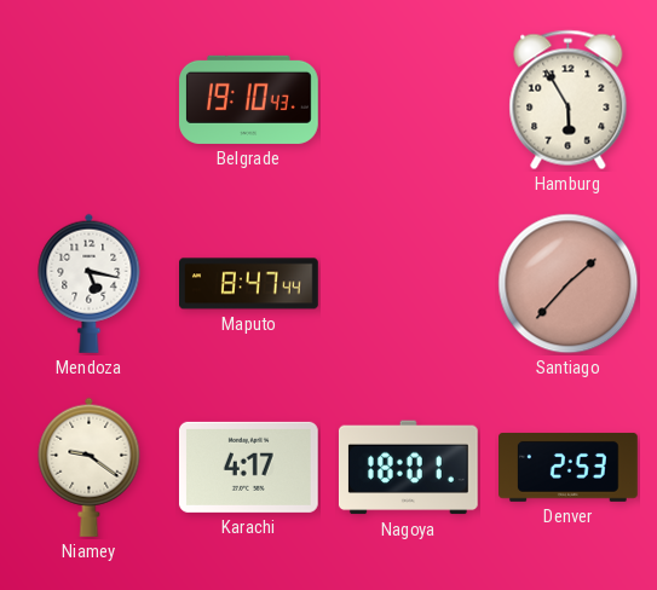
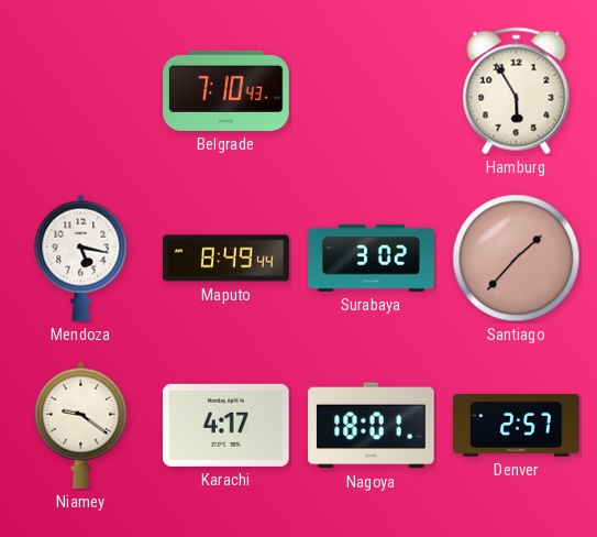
Belgrade: 19:10 -> 7:10 (226, 90)
Maputo: 8:47 -> 8:49 (226, 259)
Surabaya: none -> 3:02 (372, 257)
Denver: 2:53 -> 2:57 (517, 425)
